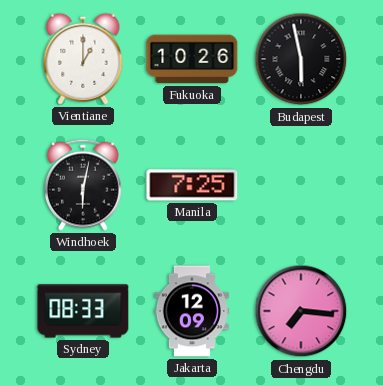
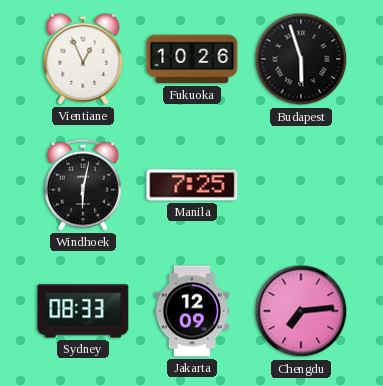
Vientiane: 1:00 -> 12:56 (83, 59)
Budapest: 5:58 -> 5:57 (301, 59)
Chengdu: 7:16 -> 7:14 (301, 311)
